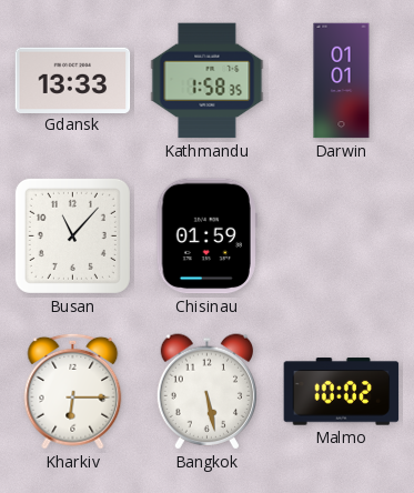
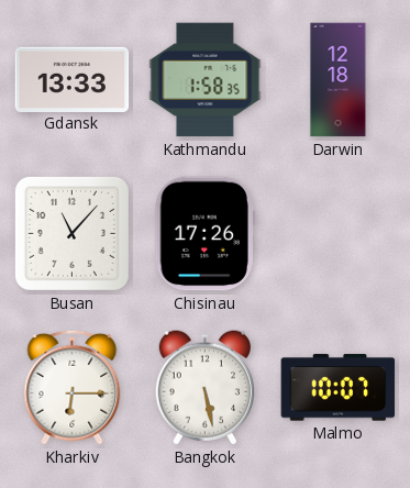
Darwin: 01:01 -> 12:18 (339, 80)
Chisinau: 01:59 -> 17:26 (204, 234)
Malmo: 10:02 -> 10:07 (339, 388)
